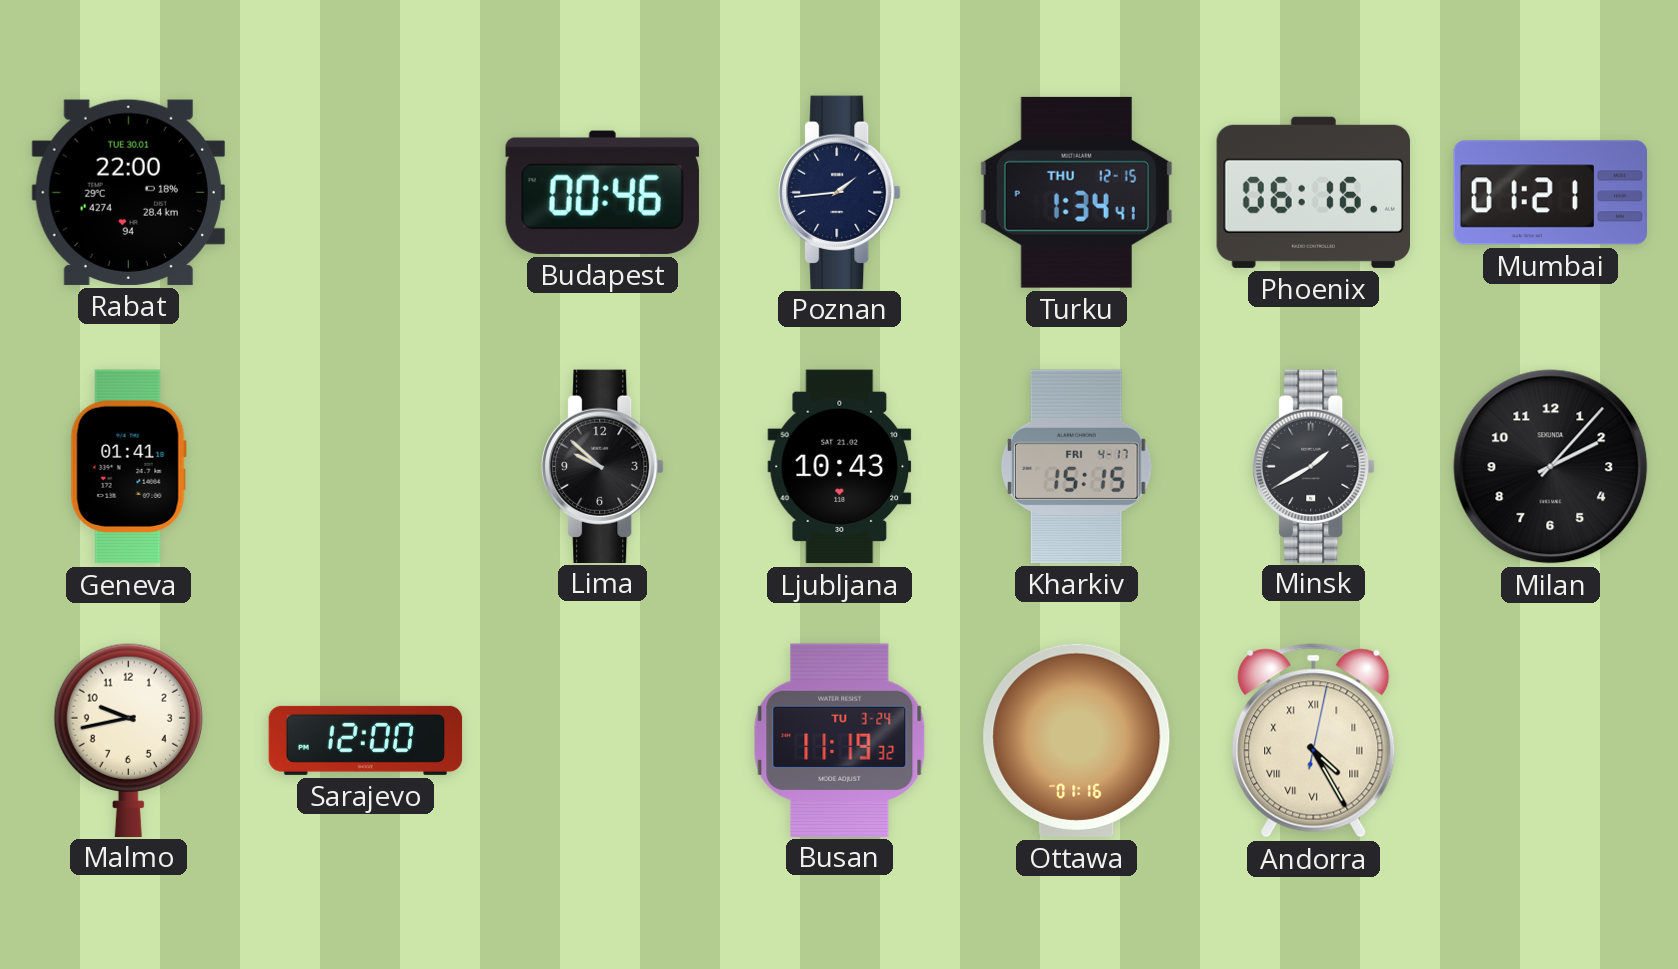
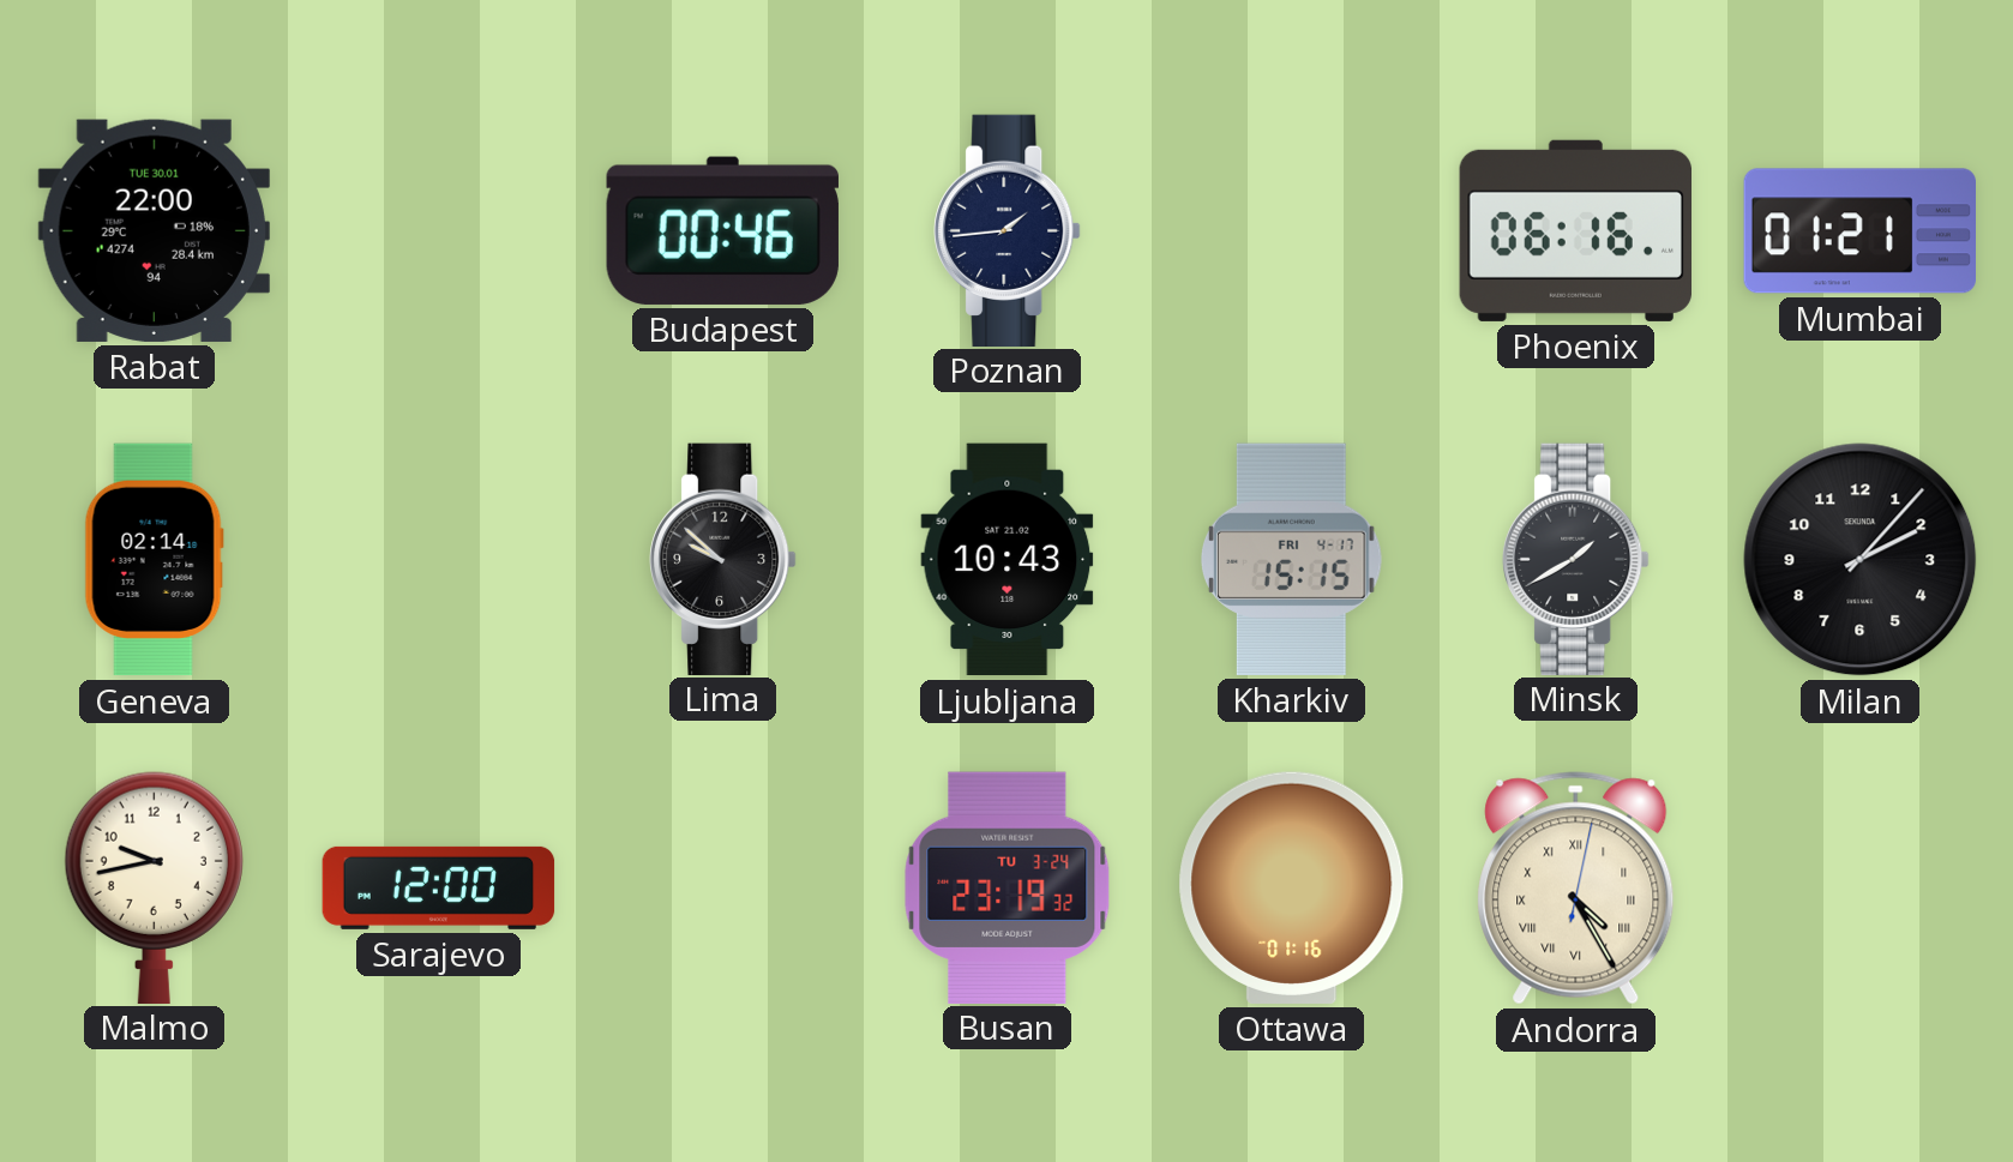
Turku: 1:34 -> none (1076, 192)
Geneva: 01:41 -> 02:14 (154, 560)
Busan: 11:19 -> 23:19 (1008, 887)
